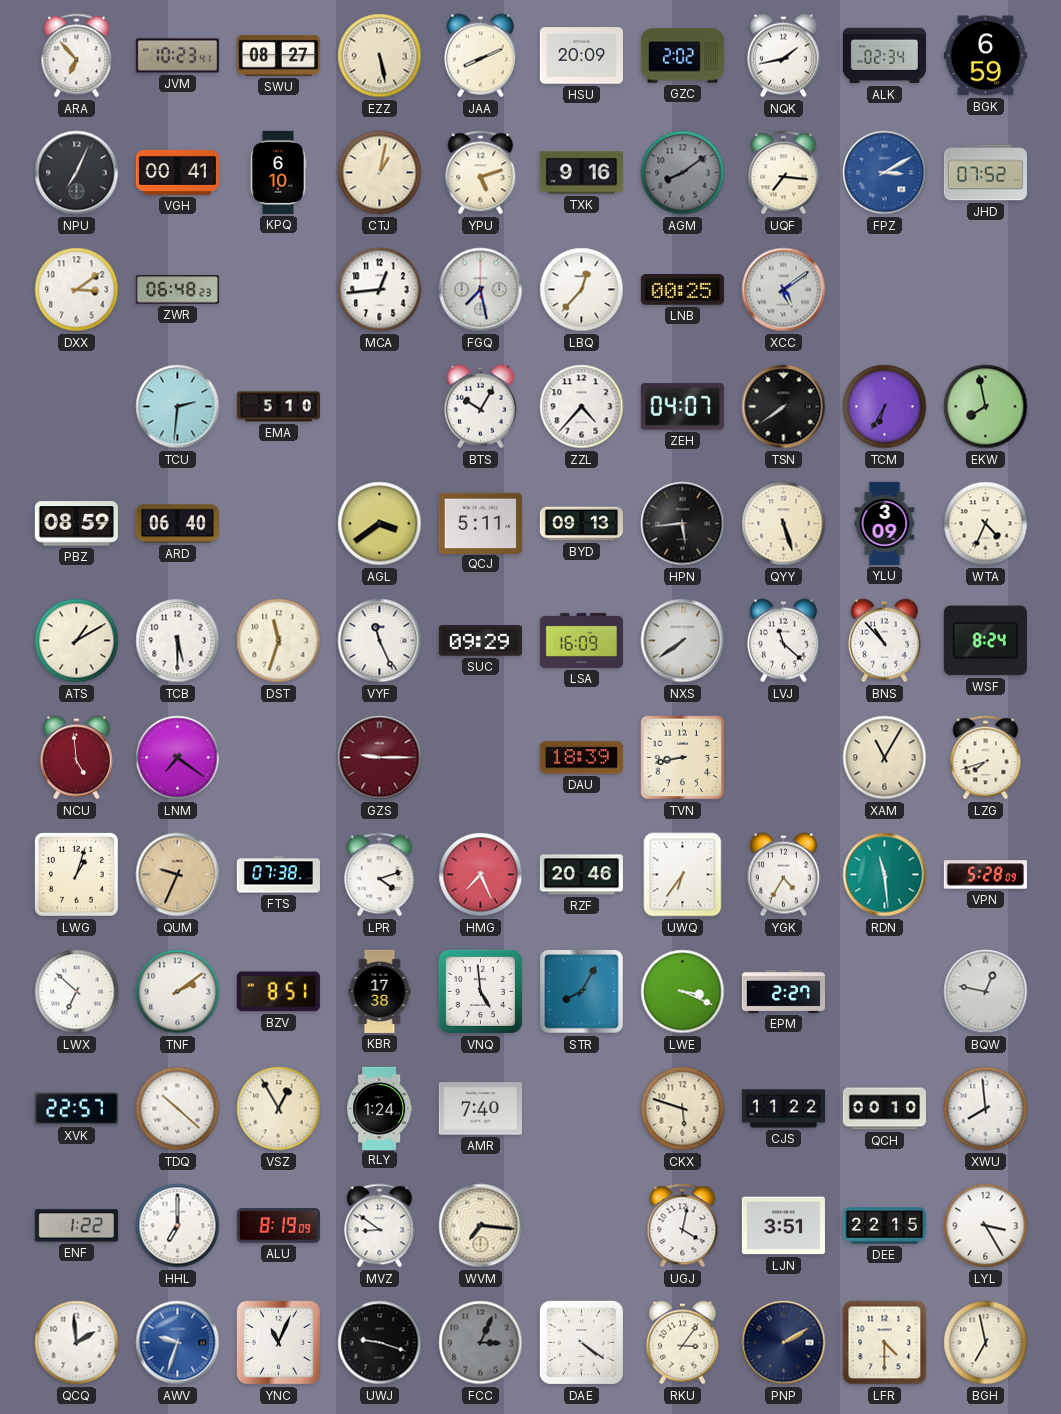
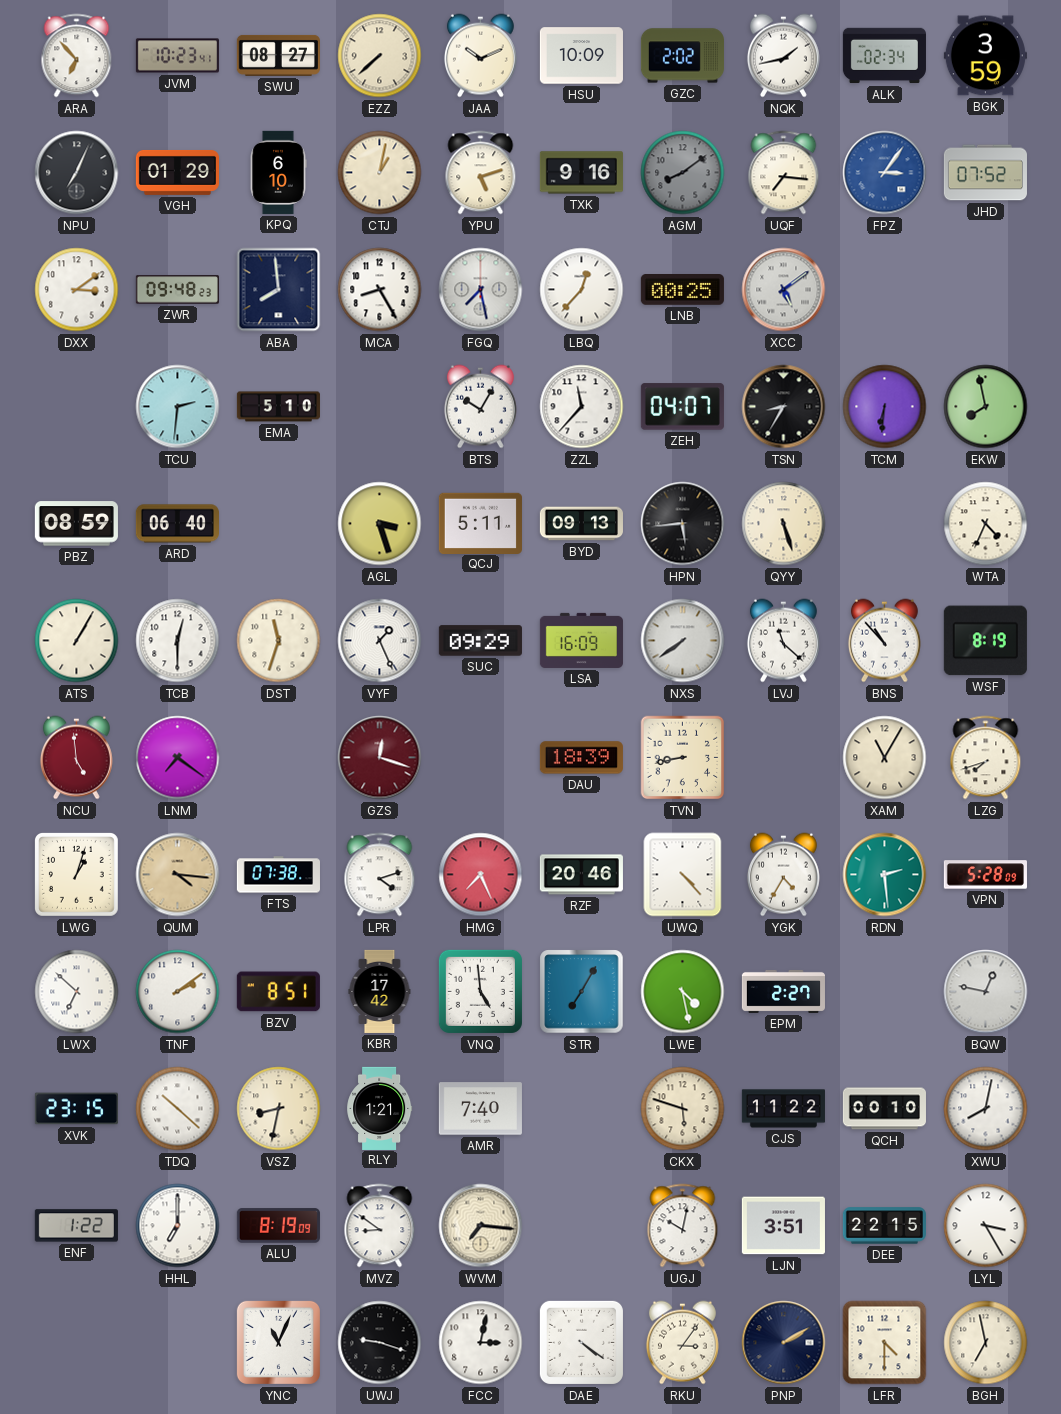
EZZ: 5:28 -> 7:38 (380, 56)
JAA: 8:11 -> 10:11 (480, 56)
HSU: 20:09 -> 10:09 (581, 56)
BGK: 6:59 -> 3:59 (985, 56)
VGH: 00:41 -> 01:29 (177, 172)
FPZ: 3:10 -> 3:06 (885, 173)
ZWR: 06:48 -> 09:48 (177, 290)
ABA: none -> 7:59 (279, 290)
MCA: 12:44 -> 8:25 (380, 290)
ZZL: 4:37 -> 11:37 (582, 407)
TSN: 7:39 -> 8:35 (784, 407)
TCM: 6:35 -> 6:31 (885, 407)
AGL: 3:39 -> 3:27 (380, 524)
YLU: 3:09 -> none (885, 523)
ATS: 1:10 -> 1:05 (77, 641)
TCB: 5:30 -> 12:30 (178, 641)
VYF: 11:26 -> 1:26 (380, 641)
WSF: 8:24 -> 8:19 (985, 641)
GZS: 9:15 -> 12:18 (380, 758)
QUM: 9:34 -> 4:16 (178, 875)
UWQ: 6:36 -> 4:23 (683, 875)
RDN: 11:29 -> 2:29 (885, 875)
KBR: 17:38 -> 17:42 (380, 991)
STR: 8:05 -> 7:05 (582, 992)
LWE: 3:19 -> 4:28 (683, 992)
XVK: 22:57 -> 23:15 (76, 1109)
VSZ: 12:55 -> 8:32 (279, 1109)
RLY: 1:24 -> 1:21 (380, 1108)
XWU: 7:59 -> 8:02 (986, 1109)
UGJ: 4:02 -> 10:02 (683, 1226)
QCQ: 1:59 -> none (77, 1343)
AWV: 9:33 -> none (178, 1343)
FCC: 3:04 -> 3:02 (481, 1343)
FCC dial: grey -> white (481, 1343)
